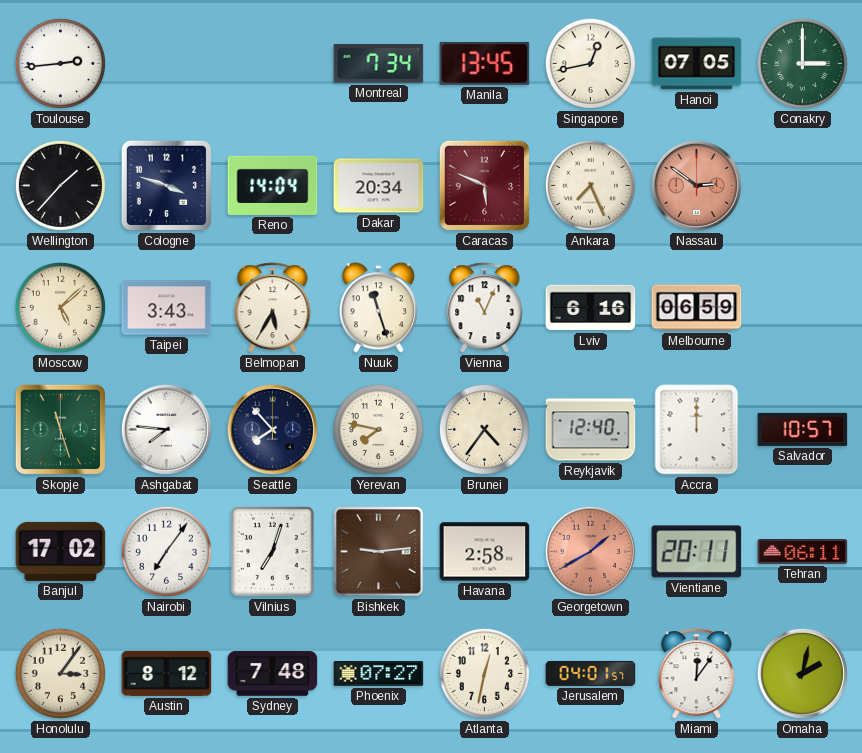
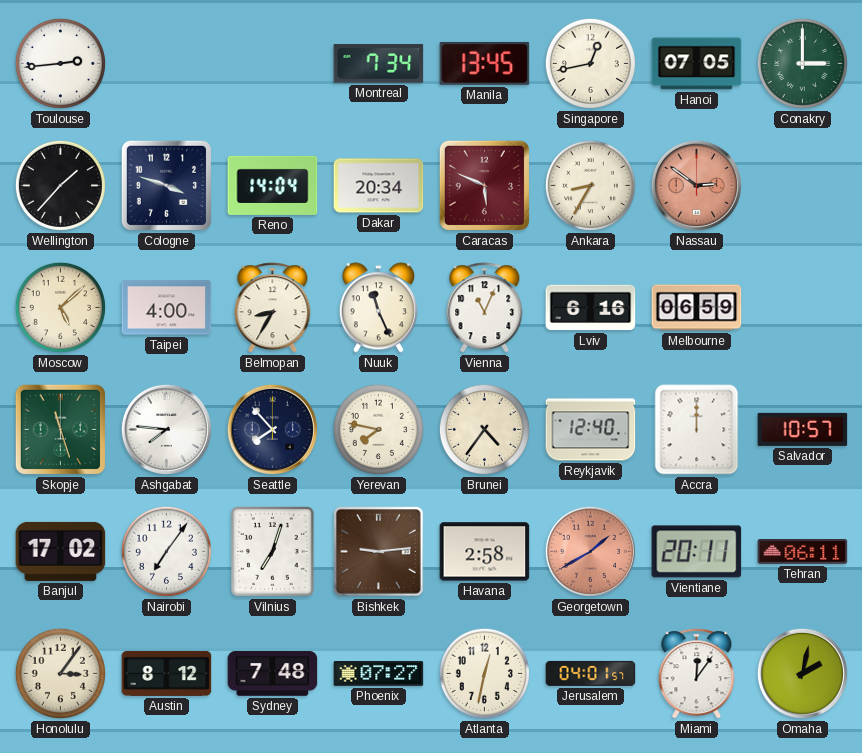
Ankara: 7:26 -> 8:35 (590, 185)
Taipei: 3:43 -> 4:00 (167, 308)
Belmopan: 5:35 -> 8:35 (273, 308)
Nuuk: 11:27 -> 11:26 (378, 308)
